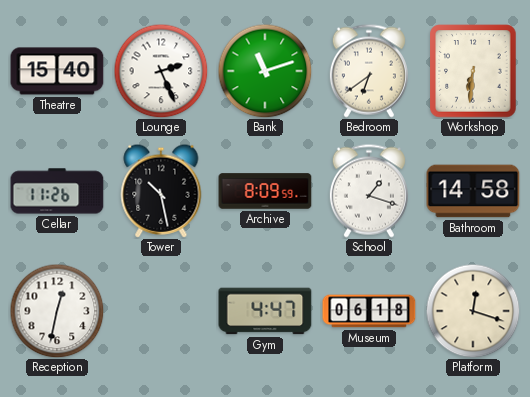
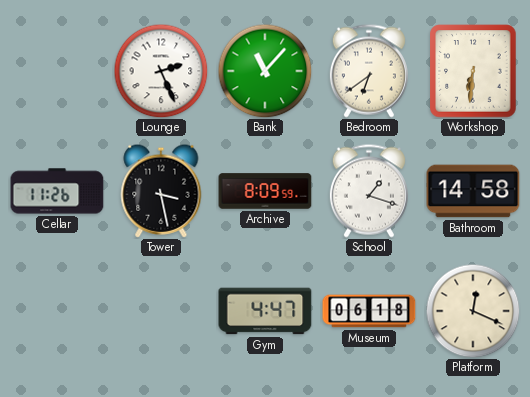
Theatre: 15:40 -> none (57, 71)
Bank: 11:12 -> 11:07 (265, 71)
Tower: 10:28 -> 3:28 (161, 191)
Reception: 12:32 -> none (57, 311)
Platform: 12:18 -> 12:19 (473, 311)
